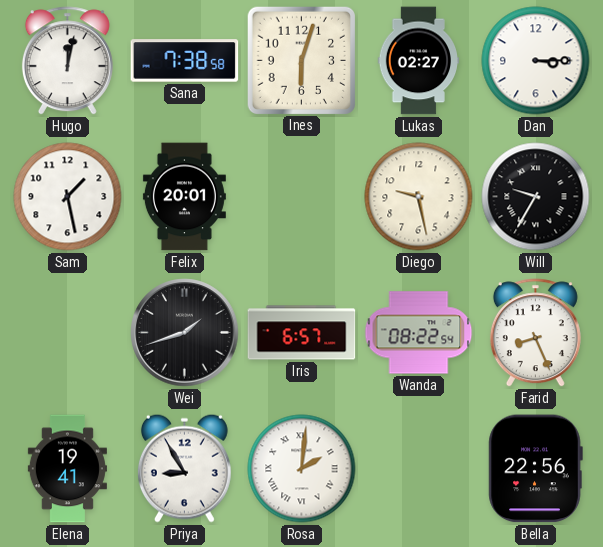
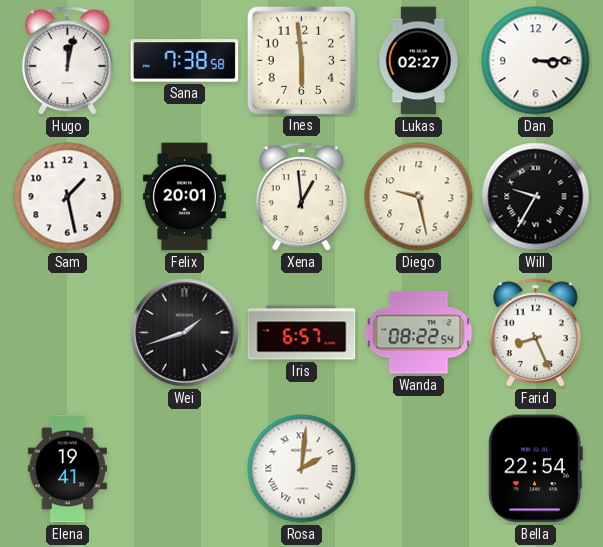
Ines: 6:03 -> 5:59 (301, 60)
Xena: none -> 12:59 (301, 197)
Priya: 8:55 -> none (184, 468)
Bella: 22:56 -> 22:54 (535, 469)
